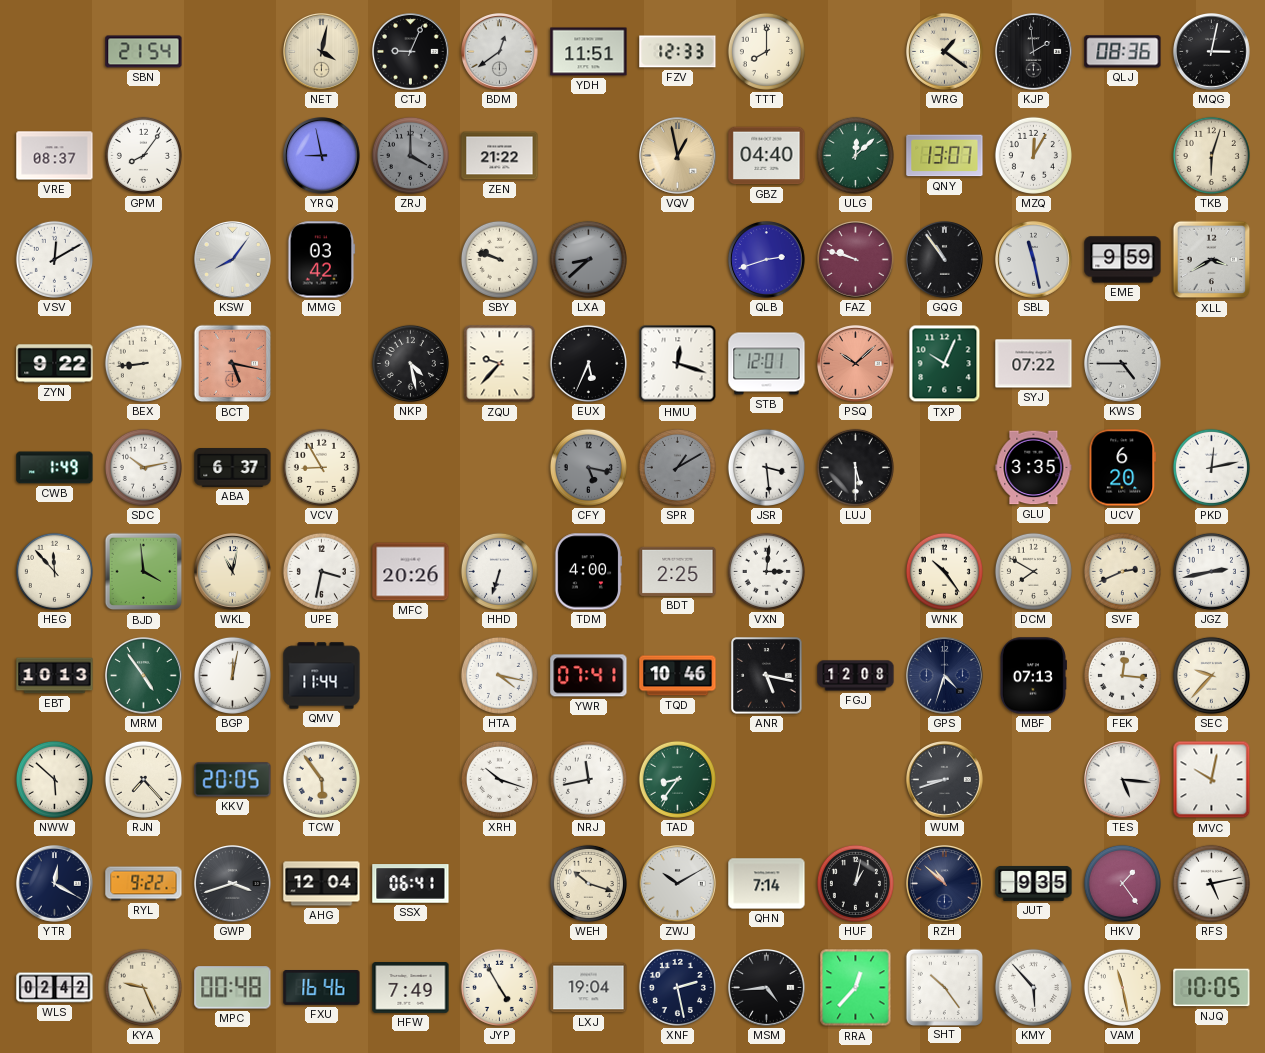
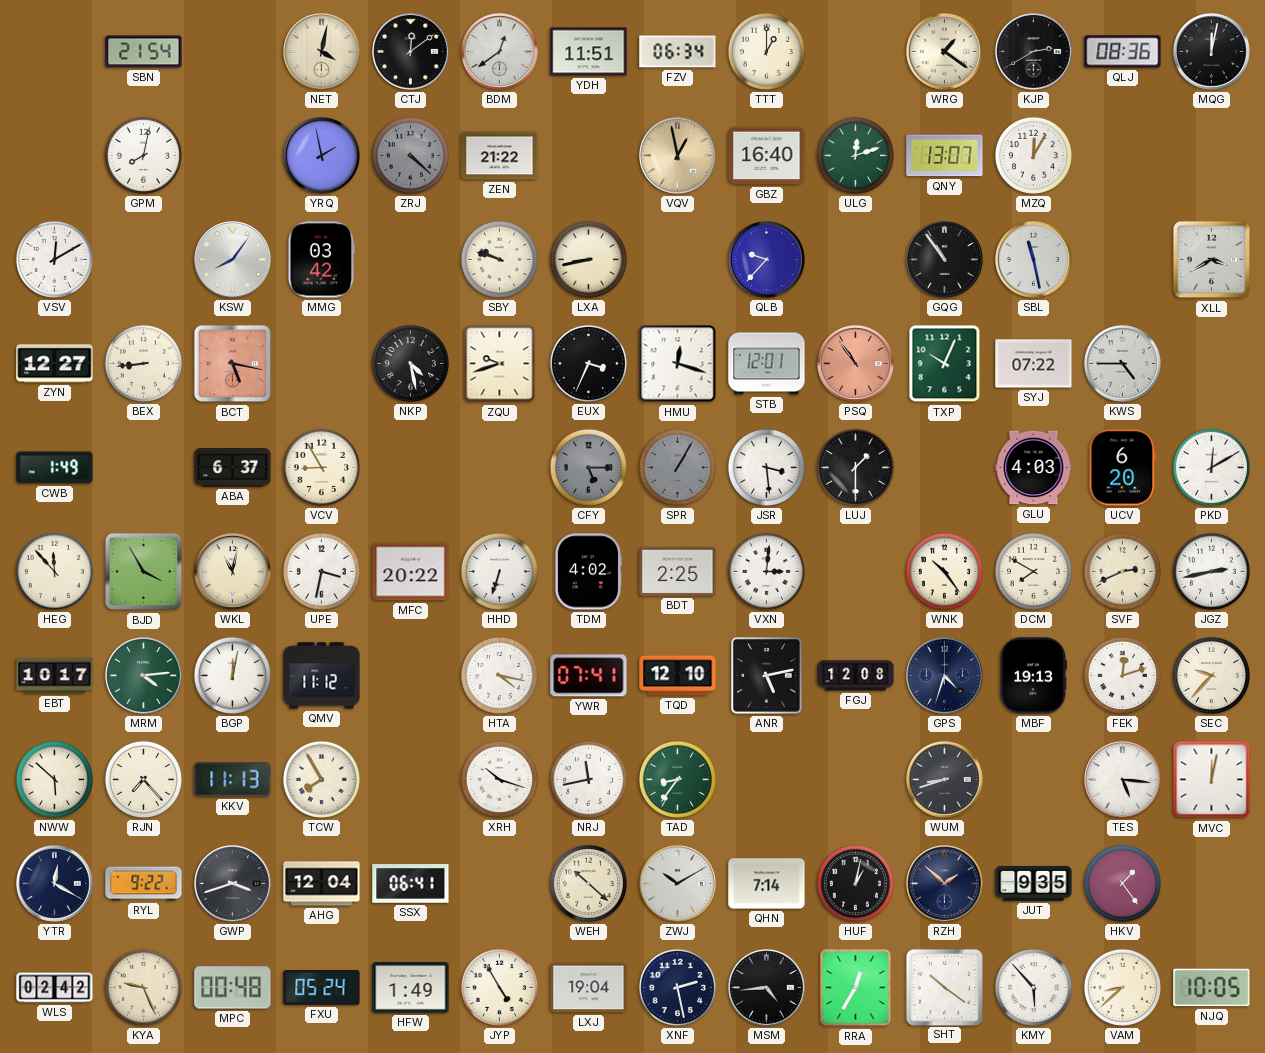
CTJ: 9:04 -> 12:09 (411, 52)
FZV: 12:33 -> 06:34 (678, 52)
TTT: 8:00 -> 1:00 (766, 51)
KJP: 1:59 -> 2:40 (1034, 52)
MQG: 3:02 -> 12:02 (1212, 52)
VRE: 08:37 -> none (55, 156)
GPM: 8:06 -> 8:02 (143, 155)
YRQ: 8:58 -> 1:58 (322, 156)
ZRJ: 4:00 -> 4:22 (410, 155)
GBZ: 04:40 -> 16:40 (767, 156)
ULG: 12:08 -> 12:12 (855, 155)
TKB: 6:03 -> none (1211, 155)
LXA: 8:38 -> 8:43 (588, 259)
LXA dial: grey -> cream (588, 259)
QLB: 2:42 -> 9:37 (767, 260)
FAZ: 9:48 -> none (856, 260)
EME: 9:59 -> none (1123, 260)
ZYN: 9:22 -> 12:27 (55, 364)
ZQU: 9:37 -> 9:42 (500, 364)
EUX: 5:34 -> 3:34 (588, 363)
PSQ: 10:08 -> 10:54 (856, 364)
SDC: 10:13 -> none (143, 467)
CFY: 5:17 -> 5:15 (588, 467)
SPR: 1:10 -> 1:05 (677, 467)
LUJ: 5:30 -> 1:30 (855, 467)
GLU: 3:35 -> 4:03 (1034, 468)
PKD: 12:13 -> 12:10 (1211, 467)
BJD: 3:59 -> 3:55 (144, 572)
MFC: 20:26 -> 20:22 (411, 572)
TDM: 4:00 -> 4:02 (588, 572)
EBT: 10:13 -> 10:17 (55, 676)
MRM: 4:54 -> 4:14 (144, 676)
QMV: 11:44 -> 11:12 (322, 676)
TQD: 10:46 -> 12:10 (678, 676)
ANR: 5:17 -> 5:13 (767, 676)
MBF: 07:13 -> 19:13 (1033, 676)
FEK: 12:16 -> 12:12 (1122, 675)
KKV: 20:05 -> 11:13 (233, 780)
TCW: 5:54 -> 7:55 (321, 779)
MVC: 10:02 -> 12:02 (1212, 780)
WEH: 10:18 -> 10:22 (588, 883)
RZH: 10:52 -> 1:52 (945, 884)
RFS: 5:13 -> none (1211, 883)
FXU: 16:46 -> 05:24 (322, 988)
HFW: 7:49 -> 1:49 (411, 988)
RRA: 12:37 -> 12:35 (856, 988)
SHT: 10:24 -> 10:21 (944, 987)
VAM: 11:28 -> 8:38 (1122, 987)
